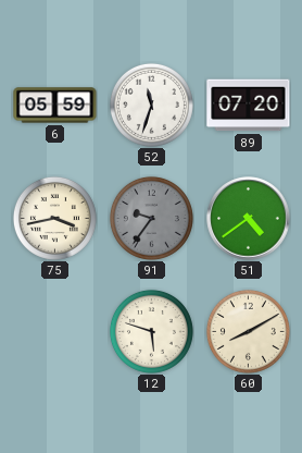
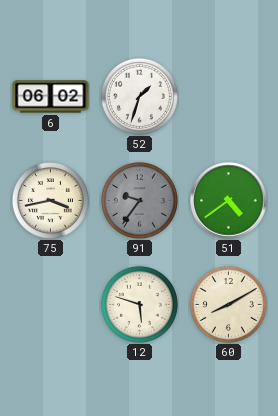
6: 05:59 -> 06:02 (51, 97)
52: 11:33 -> 1:33 (139, 96)
89: 07:20 -> none (249, 106)
